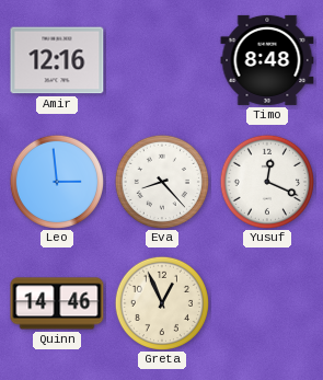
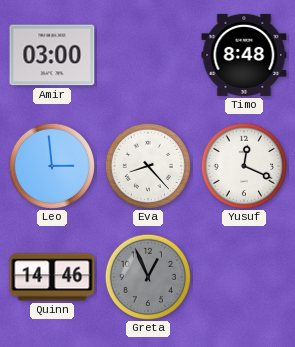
Amir: 12:16 -> 03:00 (52, 55)
Greta dial: cream -> grey (147, 276)
